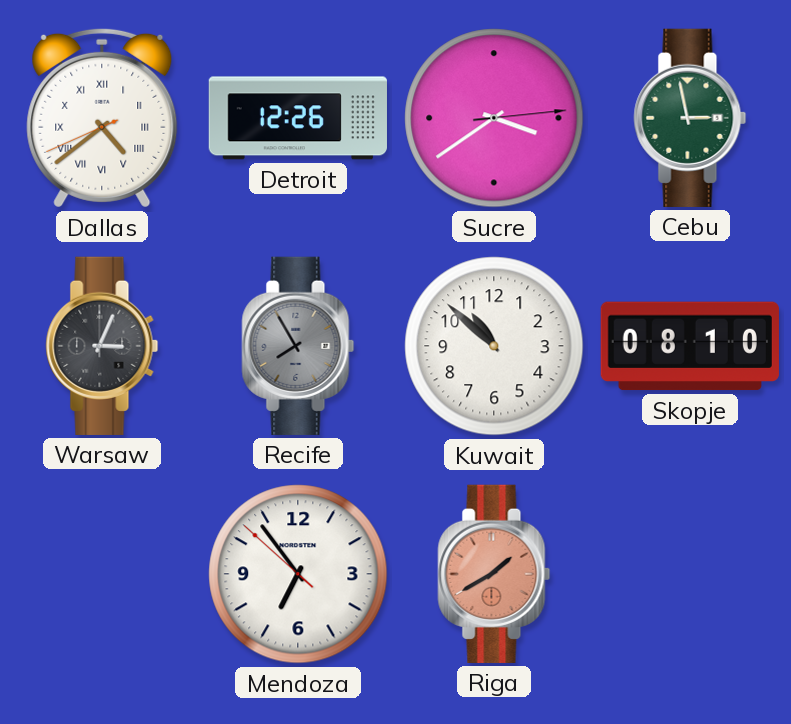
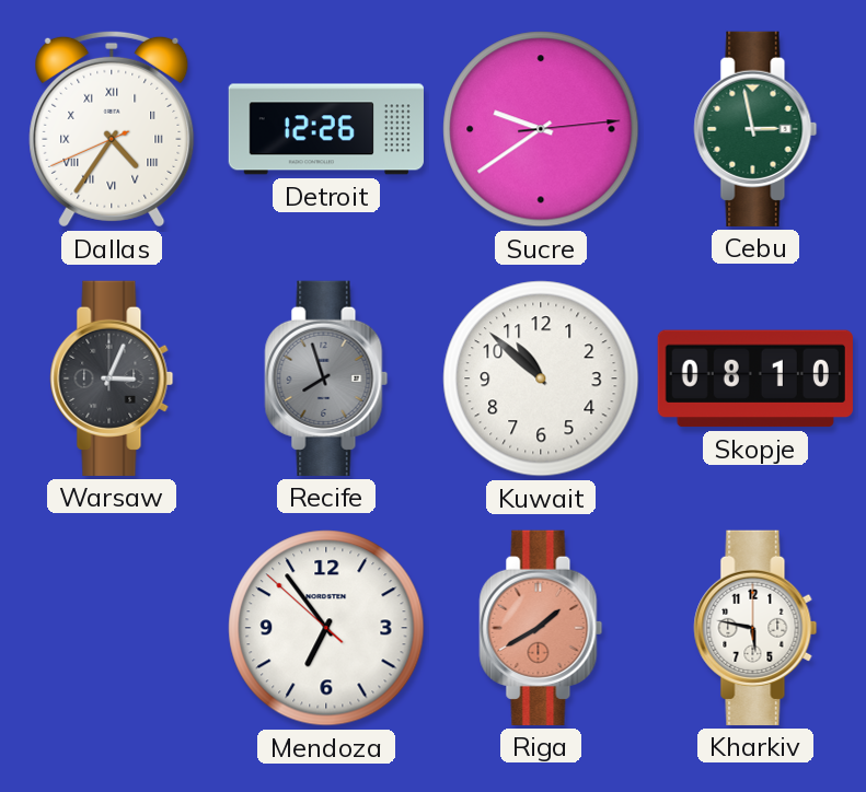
Dallas: 4:38 -> 4:35 (112, 129)
Sucre: 3:39 -> 9:39 (541, 129)
Recife: 7:55 -> 7:57 (326, 378)
Kharkiv: none -> 5:47 (755, 628)
